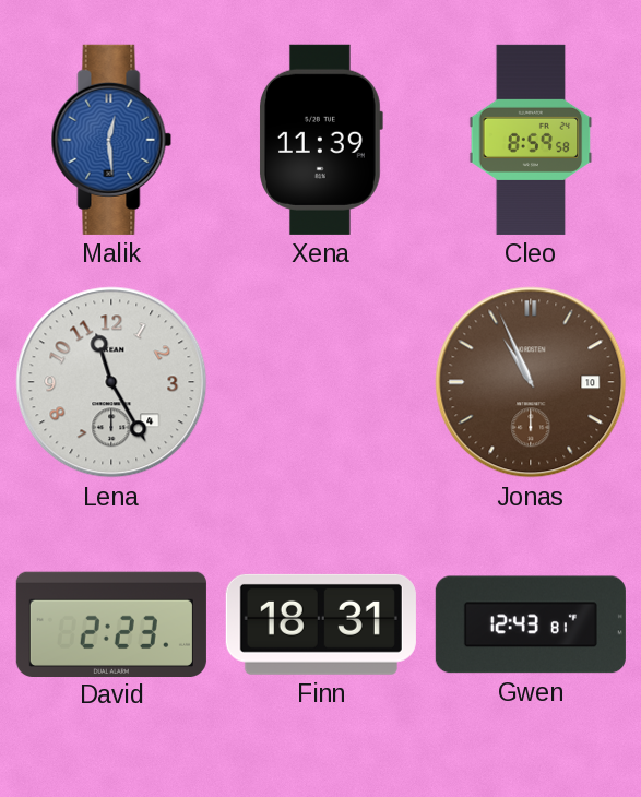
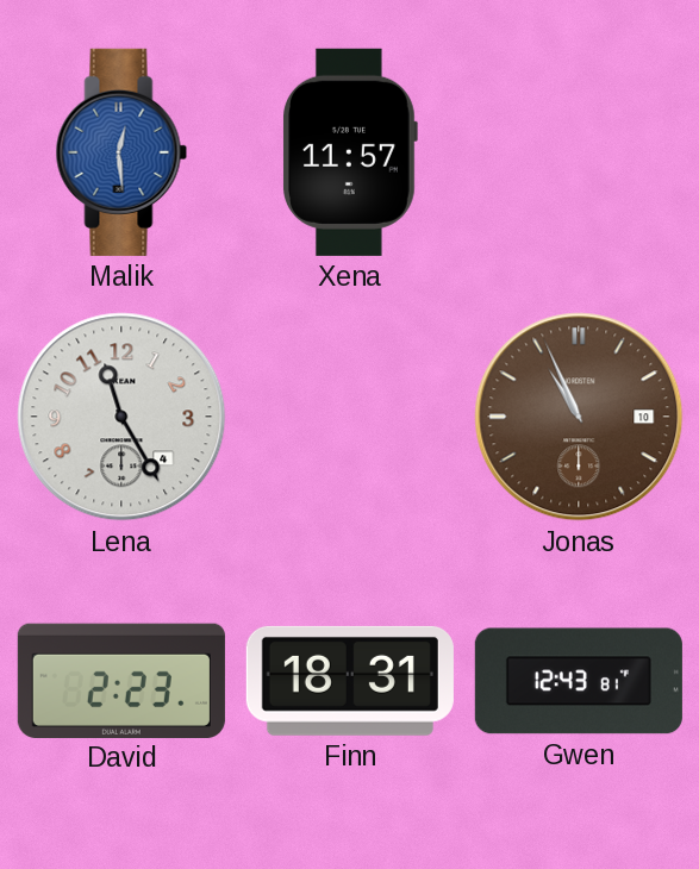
Xena: 11:39 -> 11:57 (350, 152)
Cleo: 8:59 -> none (531, 140)
